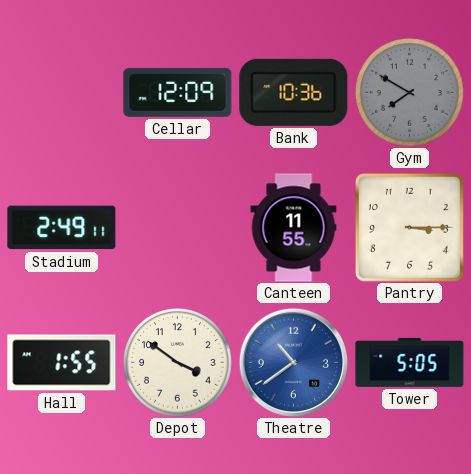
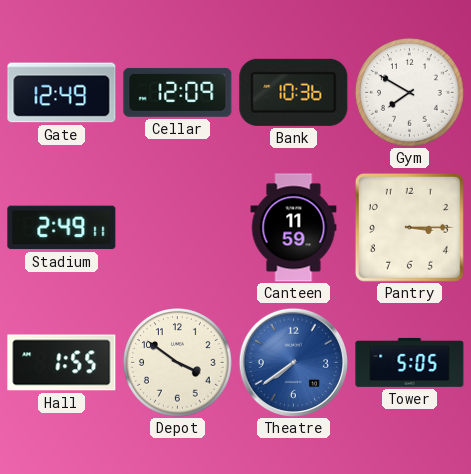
Gate: none -> 12:49 (62, 93)
Gym dial: grey -> white (410, 93)
Canteen: 11:55 -> 11:59 (294, 228)
Theatre: 10:39 -> 7:39 (293, 362)
